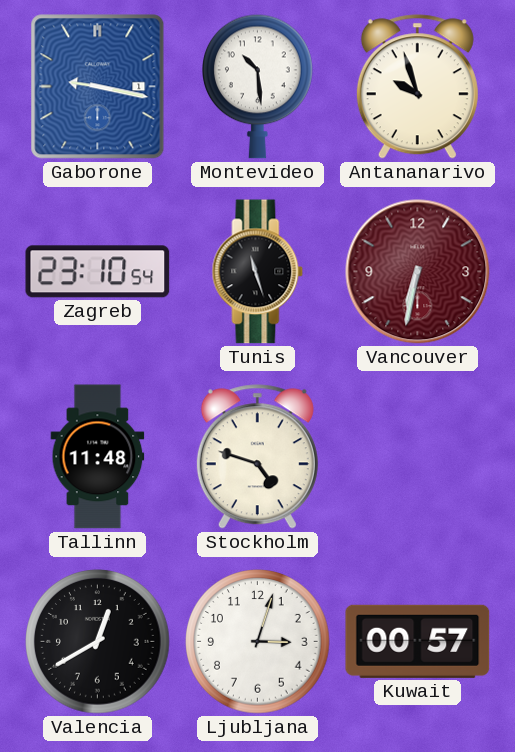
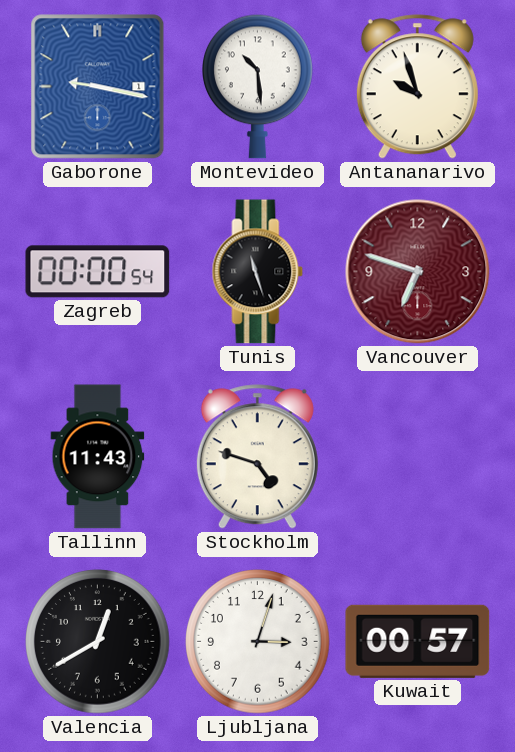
Zagreb: 23:10 -> 00:00 (98, 272)
Vancouver: 6:32 -> 6:48 (418, 272)
Tallinn: 11:48 -> 11:43 (98, 457)
